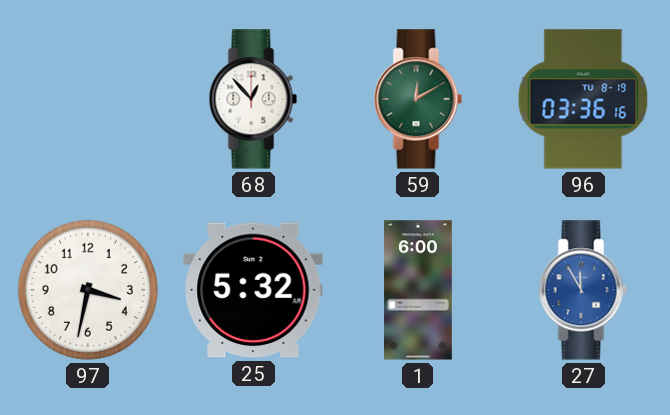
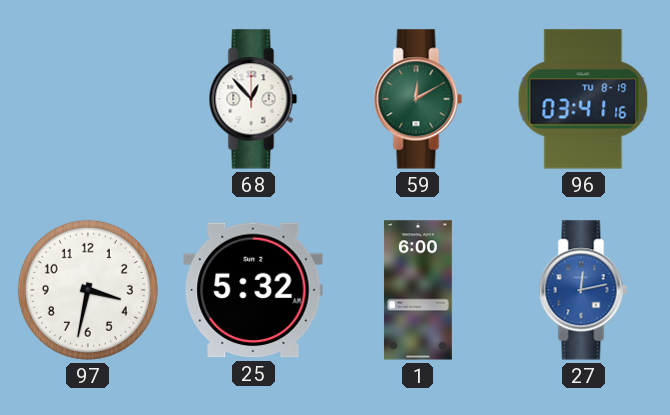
96: 03:36 -> 03:41 (583, 99)
27: 11:55 -> 12:13 (583, 290)
